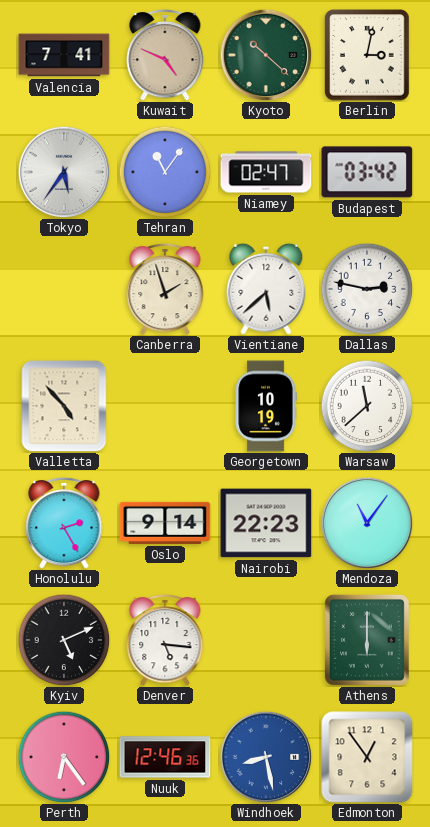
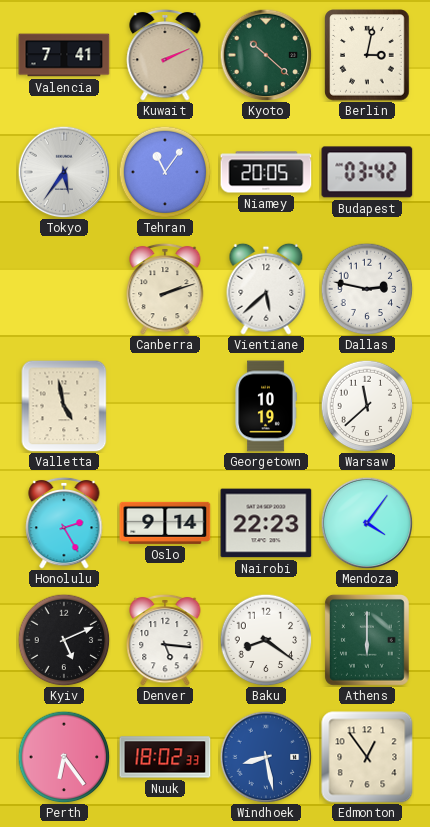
Kuwait: 4:49 -> 2:11 (165, 55)
Niamey: 02:47 -> 20:05 (266, 172)
Canberra: 1:57 -> 2:12 (165, 289)
Valletta: 4:53 -> 4:58 (64, 406)
Mendoza: 11:06 -> 4:06 (367, 523)
Baku: none -> 8:21 (266, 640)
Nuuk: 12:46 -> 18:02 (165, 757)
